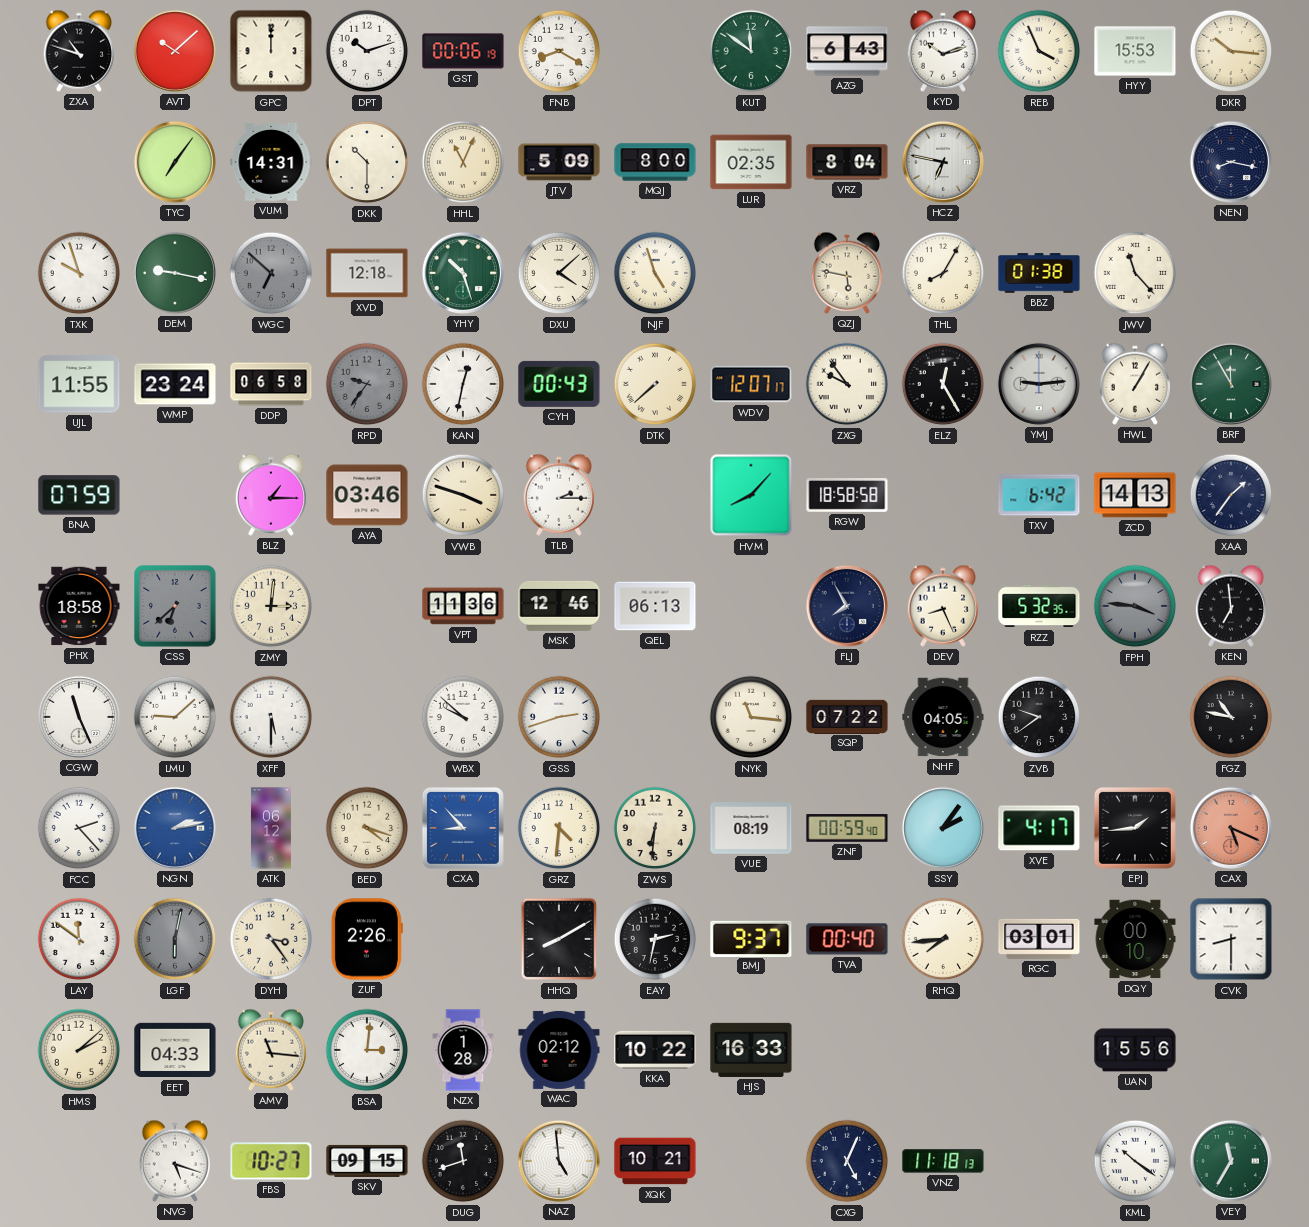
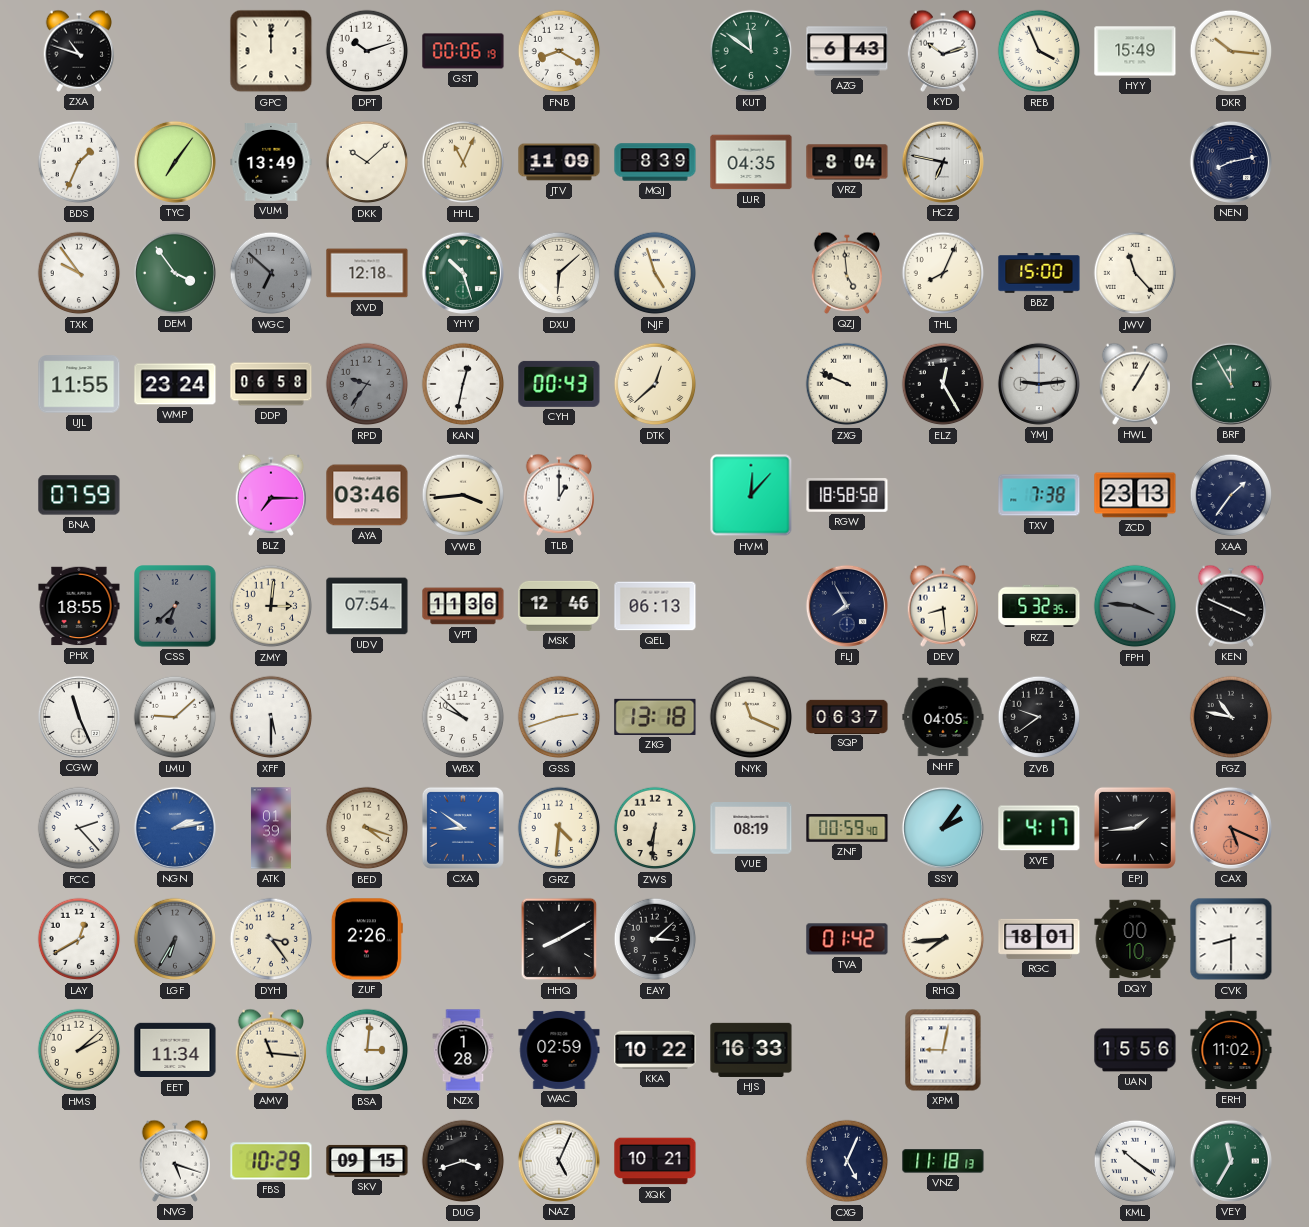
AVT: 10:08 -> none (175, 51)
HYY: 15:53 -> 15:49 (1135, 51)
BDS: none -> 1:34 (79, 162)
VUM: 14:31 -> 13:49 (271, 162)
DKK: 10:30 -> 10:08 (367, 162)
JTV: 5:09 -> 11:09 (559, 162)
MQJ: 8:00 -> 8:39 (655, 162)
LUR: 02:35 -> 04:35 (751, 162)
NEN: 8:17 -> 8:13 (1231, 162)
TXK: 9:57 -> 9:54 (79, 273)
DEM: 9:17 -> 3:54 (175, 273)
DXU: 4:08 -> 6:08 (559, 273)
QZJ: 5:47 -> 4:59 (846, 273)
THL: 8:05 -> 8:04 (943, 273)
BBZ: 01:38 -> 15:00 (1039, 273)
DTK: 7:38 -> 12:38 (655, 384)
WDV: 12:07 -> none (751, 384)
ZXG: 9:54 -> 9:49 (847, 384)
BLZ: 1:15 -> 7:15 (270, 495)
VWB: 3:48 -> 3:44 (463, 495)
TLB: 2:15 -> 1:00 (558, 495)
HVM: 8:07 -> 12:07 (751, 495)
TXV: 6:42 -> 7:38 (1039, 495)
ZCD: 14:13 -> 23:13 (1135, 495)
PHX: 18:58 -> 18:55 (79, 606)
UDV: none -> 07:54 (367, 606)
DEV: 8:26 -> 8:29 (942, 606)
KEN: 6:59 -> 3:49 (1230, 606)
ZKG: none -> 13:18 (655, 717)
NYK: 11:16 -> 11:19 (751, 717)
SQP: 07:22 -> 06:37 (847, 716)
ATK: 06:12 -> 01:39 (271, 828)
CXA: 8:53 -> 8:51 (463, 828)
LAY: 11:51 -> 12:40 (79, 939)
LGF: 6:02 -> 6:35 (175, 939)
EAY: 2:32 -> 3:08 (655, 939)
BMJ: 9:37 -> none (751, 938)
TVA: 00:40 -> 01:42 (847, 939)
RGC: 03:01 -> 18:01 (1039, 939)
EET: 04:33 -> 11:34 (175, 1050)
WAC: 02:12 -> 02:59 (559, 1050)
XPM: none -> 9:02 (943, 1050)
ERH: none -> 11:02 (1231, 1050)
FBS: 10:27 -> 10:29 (271, 1161)
DUG: 11:42 -> 3:42 (463, 1161)
NAZ: 4:59 -> 5:04 (559, 1161)
